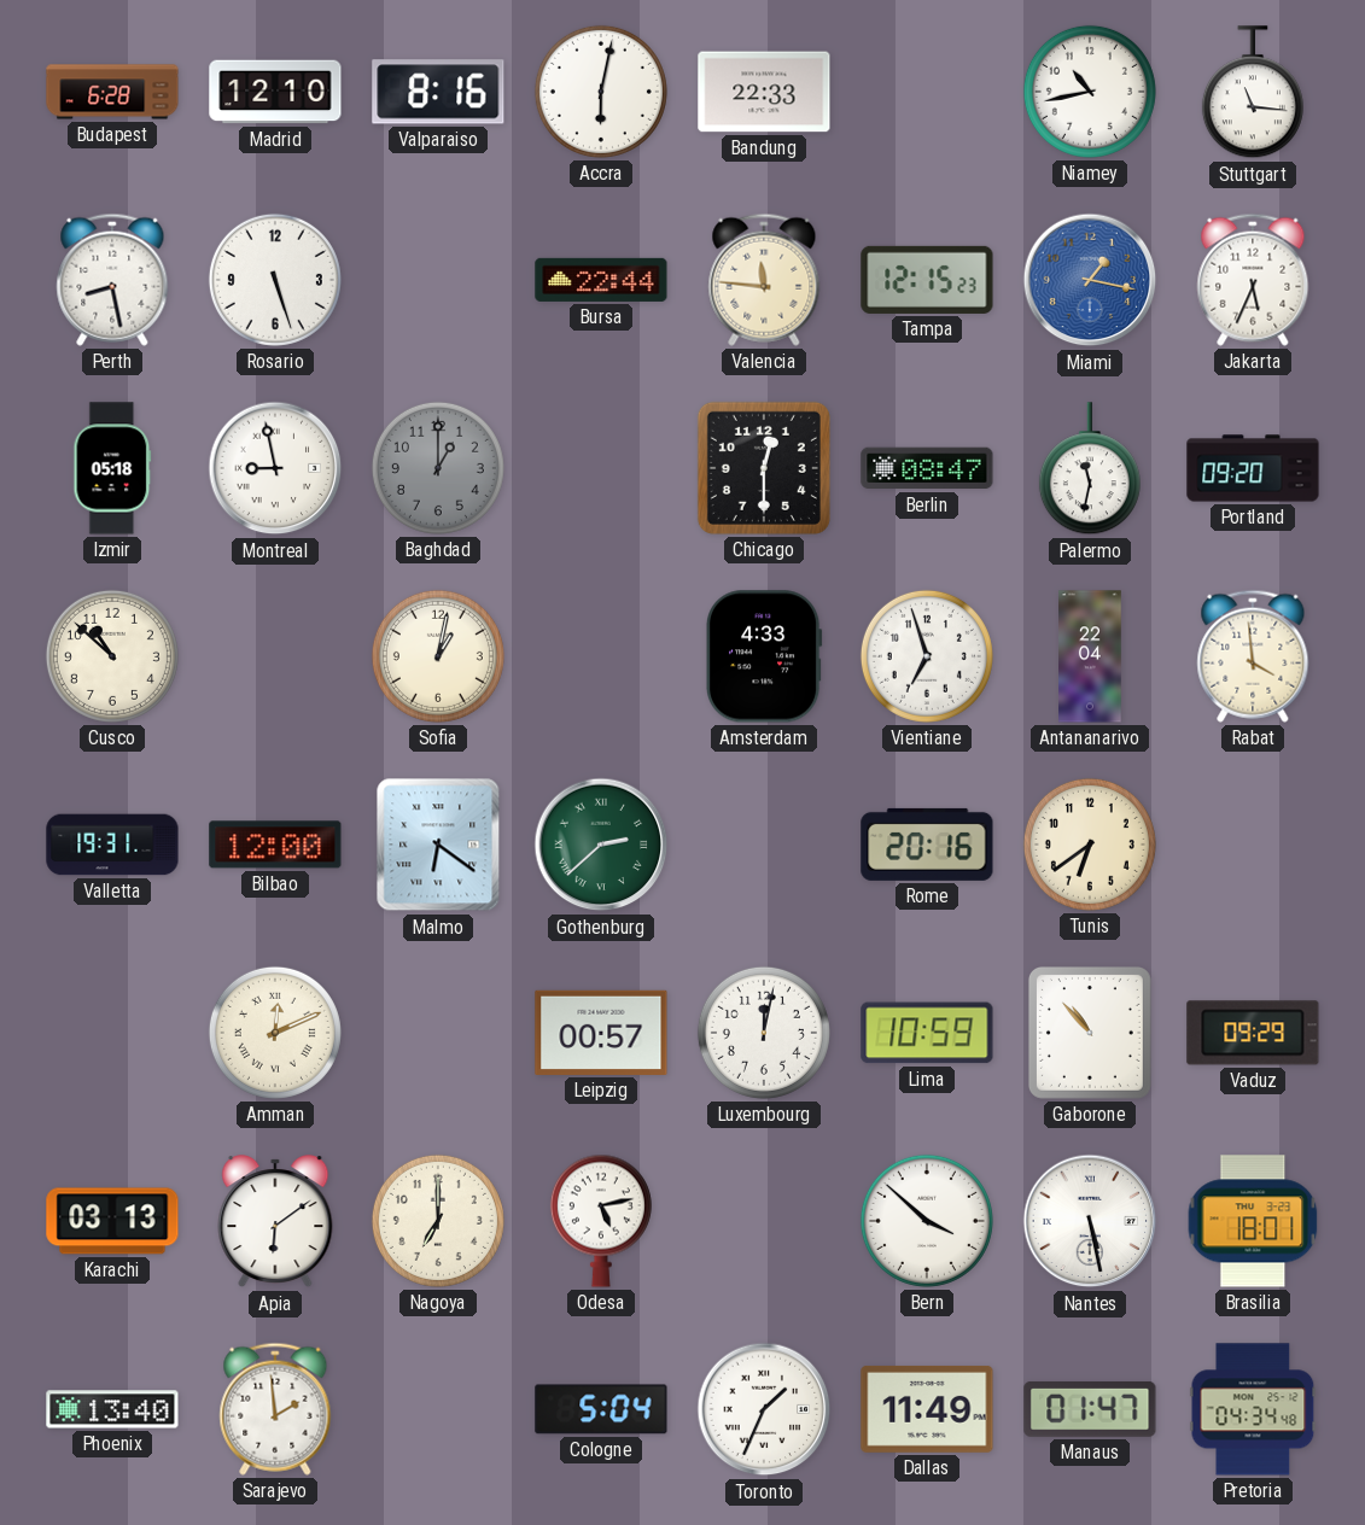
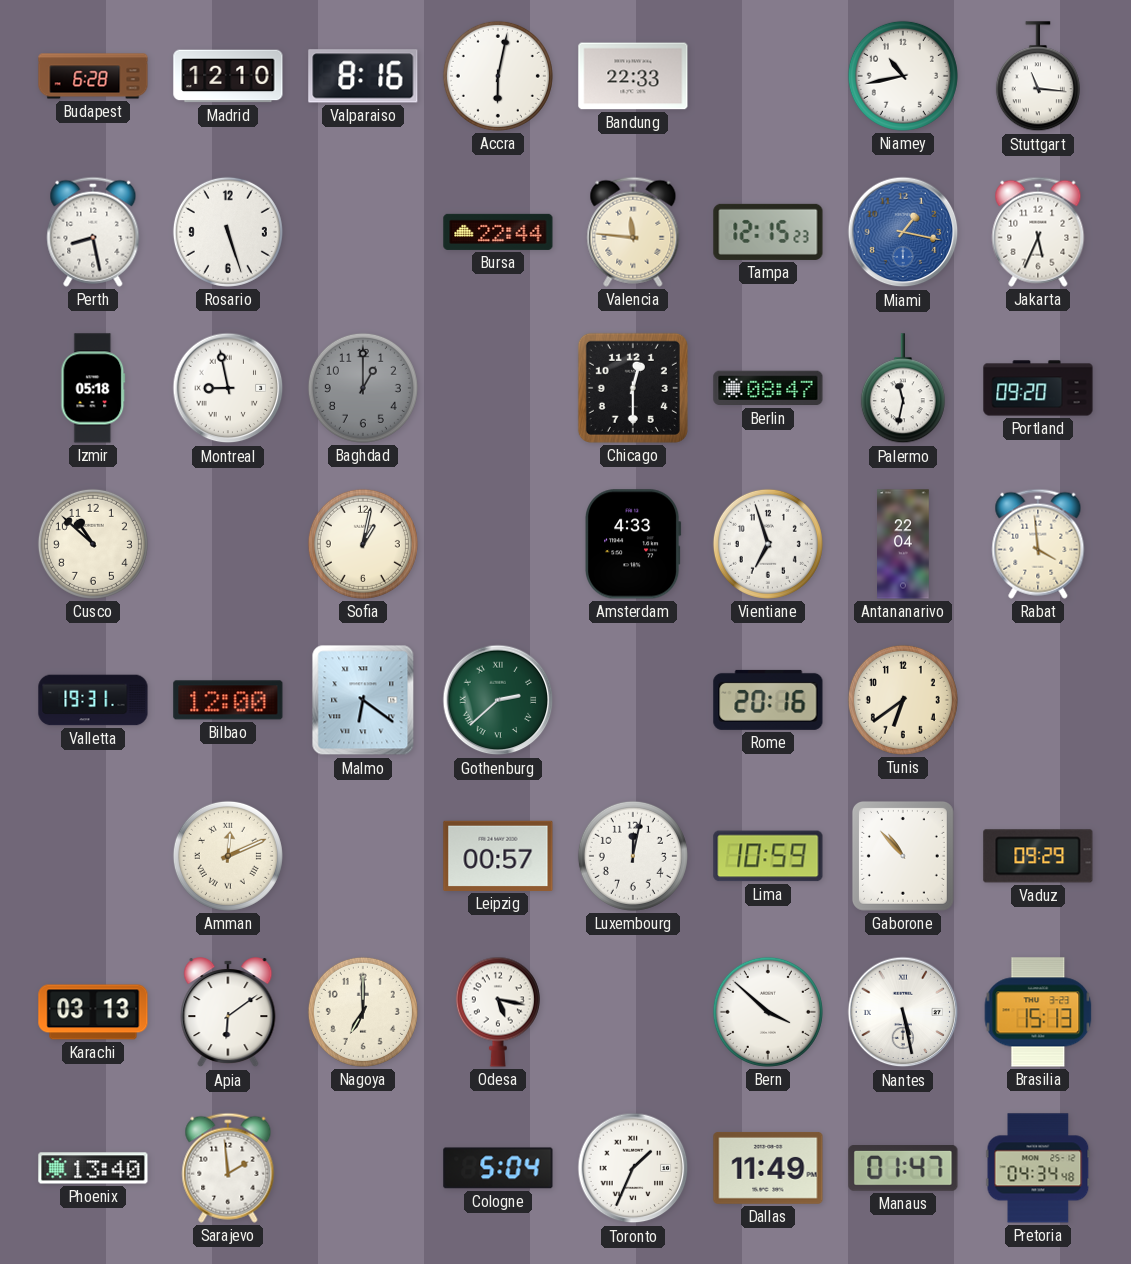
Odesa: 5:13 -> 5:17 (498, 1012)
Brasilia: 18:01 -> 15:13 (1038, 1012)
